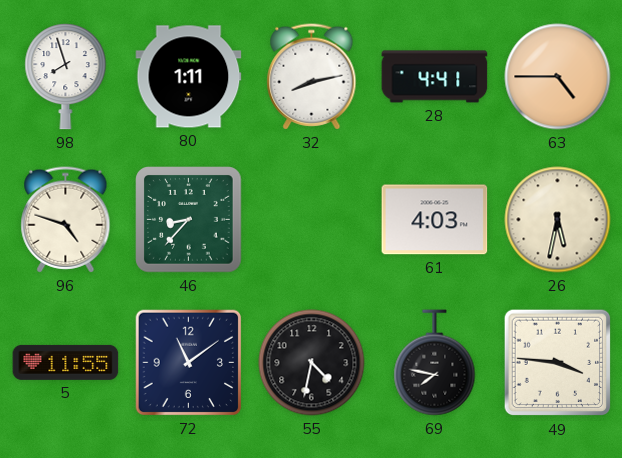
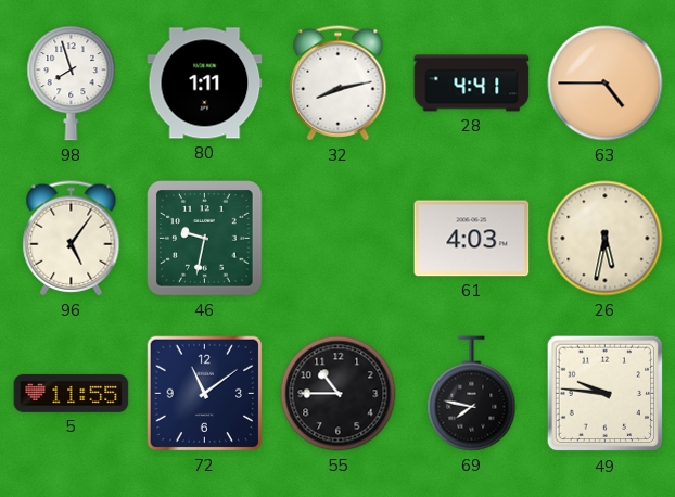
96: 4:48 -> 5:06 (72, 239)
46: 8:37 -> 9:32 (205, 239)
55: 4:32 -> 10:45 (339, 394)
49: 3:46 -> 9:46 (606, 394)
